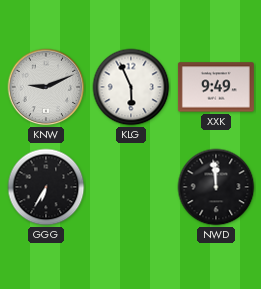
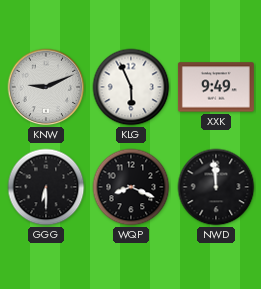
GGG: 6:35 -> 6:30 (46, 187)
WQP: none -> 8:19 (131, 187)
